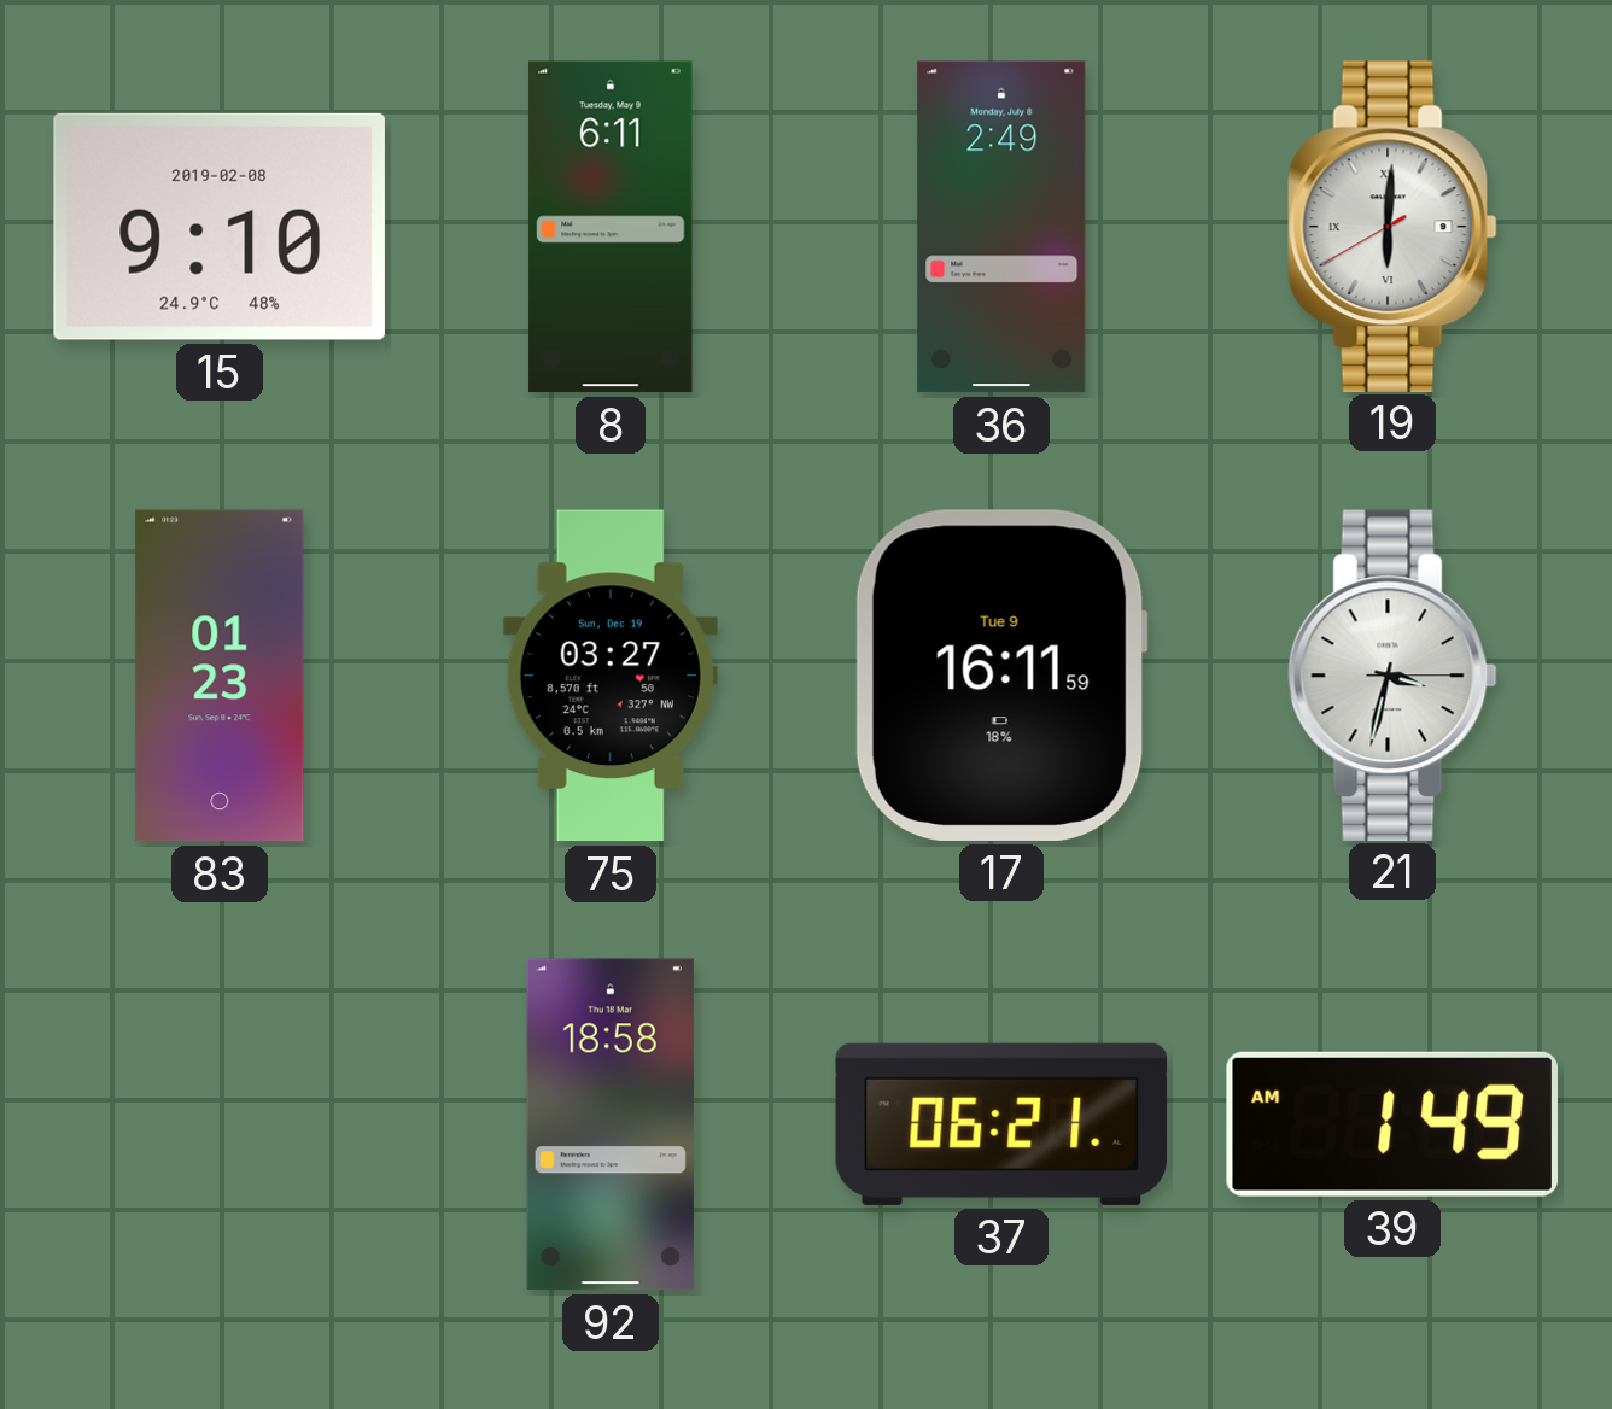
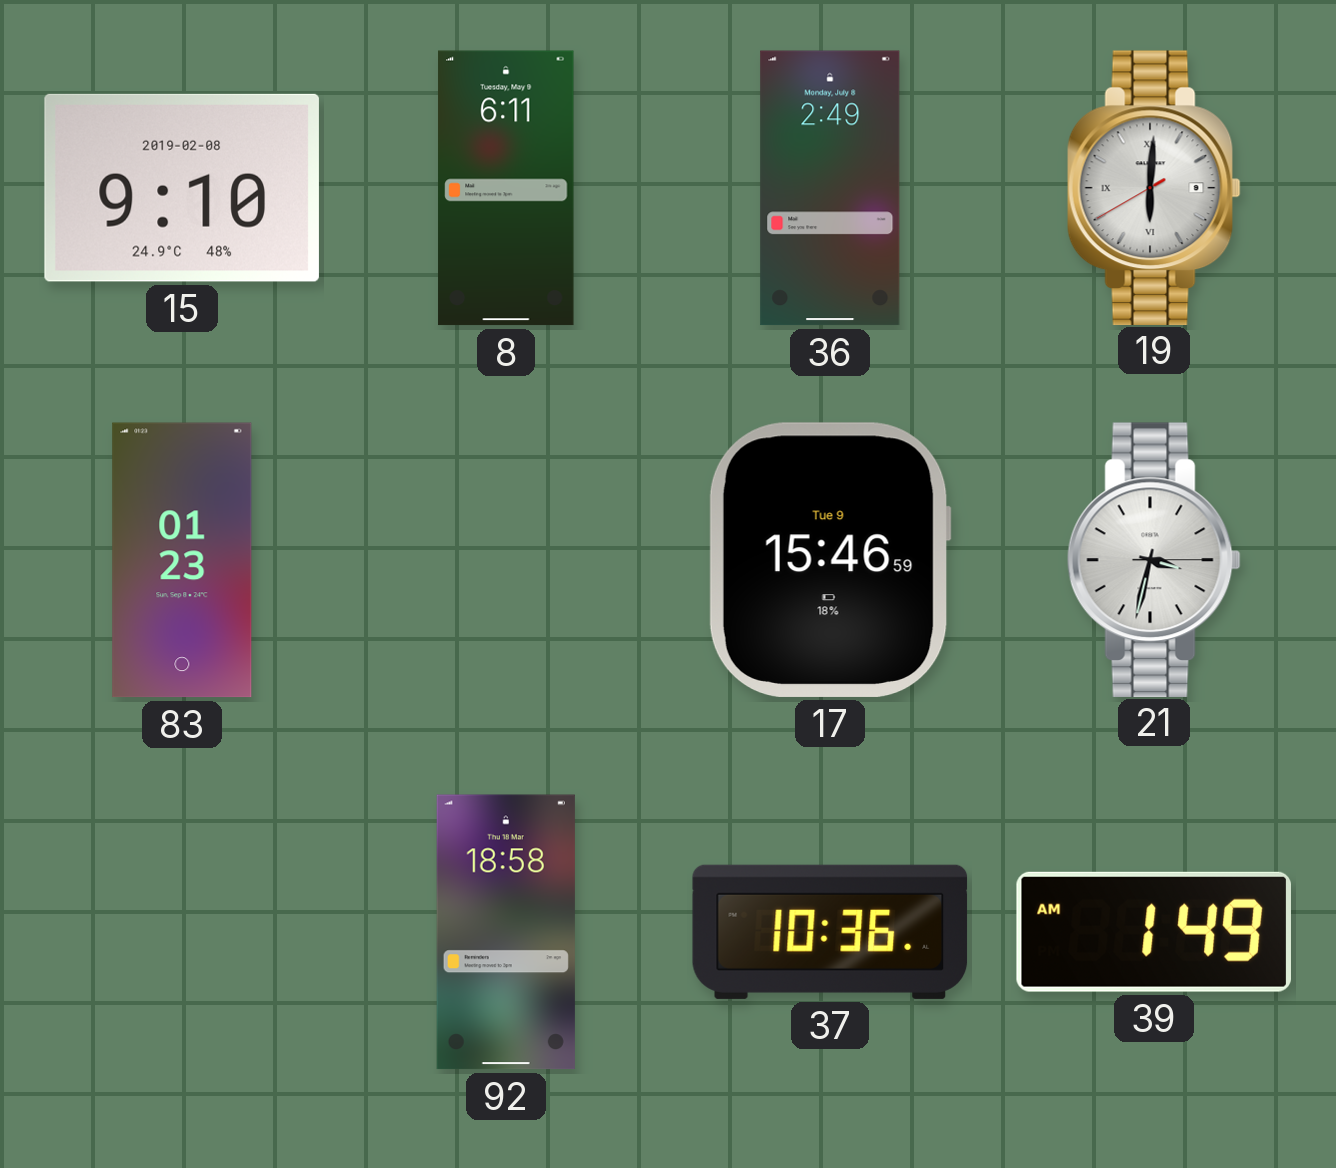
75: 03:27 -> none (611, 676)
17: 16:11 -> 15:46 (830, 560)
37: 06:21 -> 10:36 (830, 932)
